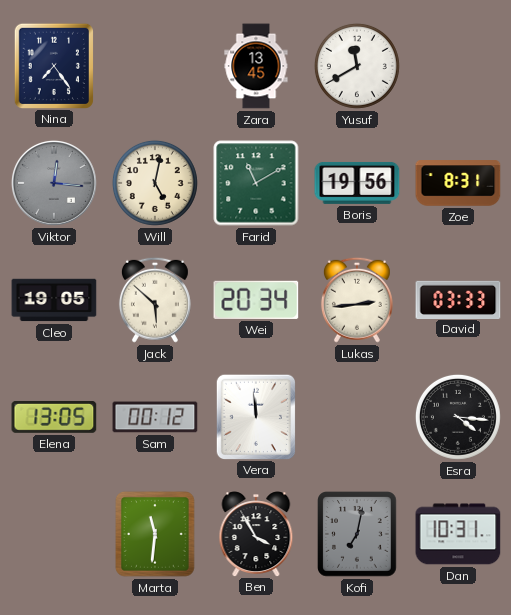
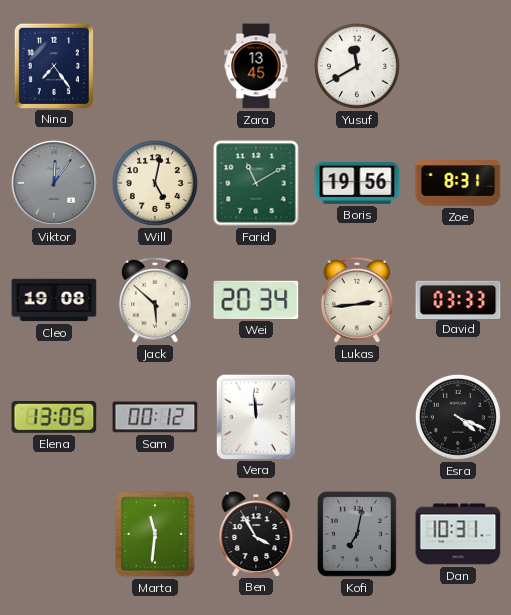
Viktor: 12:16 -> 12:06 (54, 183)
Cleo: 19:05 -> 19:08 (54, 300)
Esra: 4:16 -> 4:19 (458, 417)
